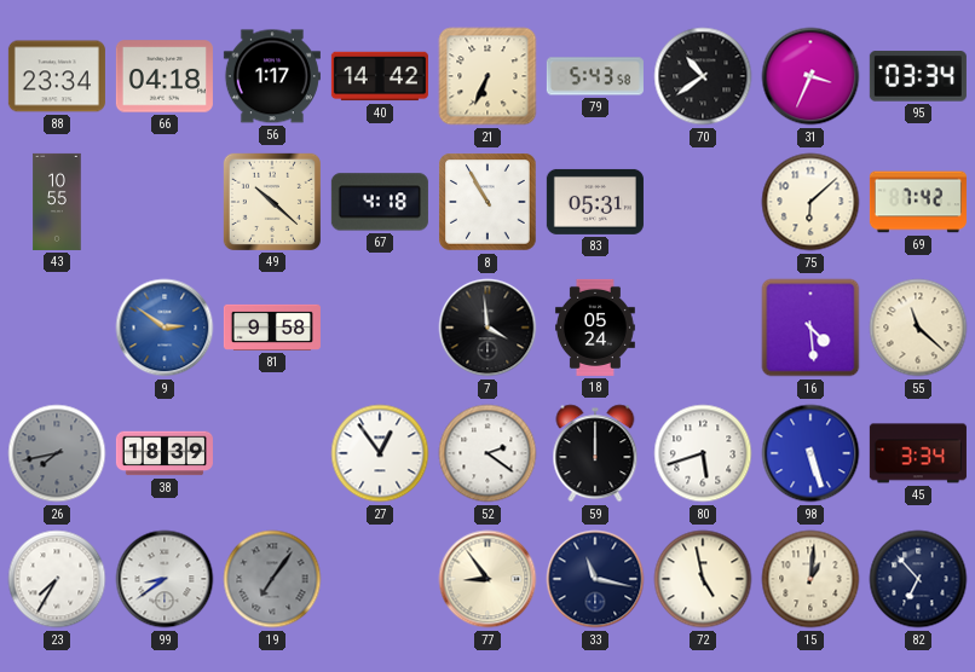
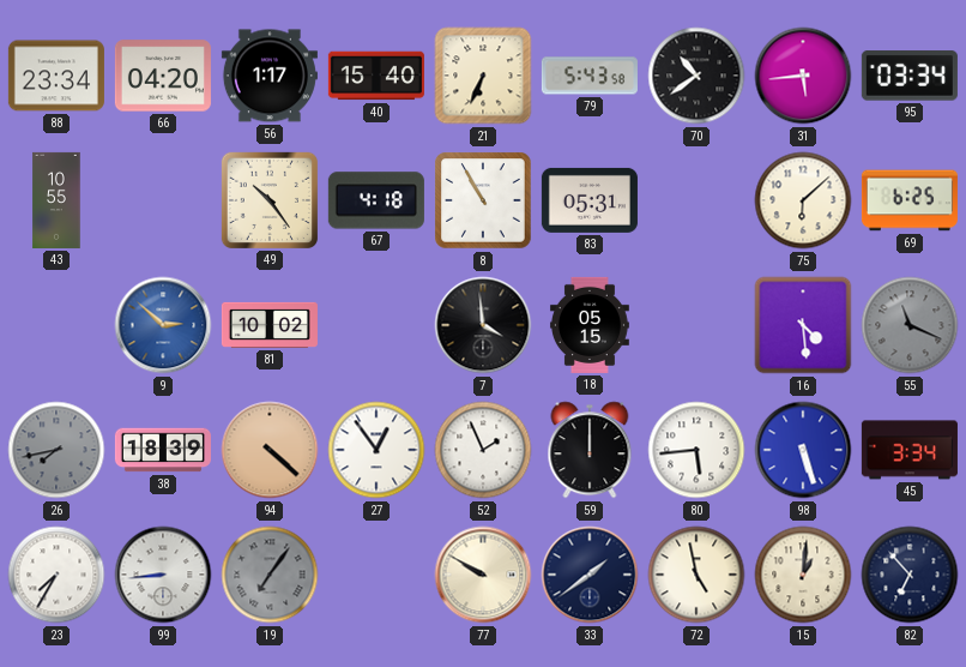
66: 04:18 -> 04:20 (163, 76)
40: 14:42 -> 15:40 (376, 76)
31: 3:34 -> 5:44 (803, 76)
49: 10:22 -> 10:24 (270, 200)
69: 7:42 -> 6:25 (910, 200)
9: 2:51 -> 2:52 (163, 325)
81: 9:58 -> 10:02 (270, 325)
18: 05:24 -> 05:15 (590, 325)
55: 11:22 -> 11:19 (910, 325)
55 dial: cream -> grey (910, 325)
94: none -> 4:22 (270, 450)
52: 2:21 -> 1:56 (483, 450)
80: 5:42 -> 5:44 (696, 450)
99: 8:39 -> 8:44 (163, 575)
77: 8:54 -> 9:50 (483, 575)
33: 11:17 -> 1:39 (590, 575)
